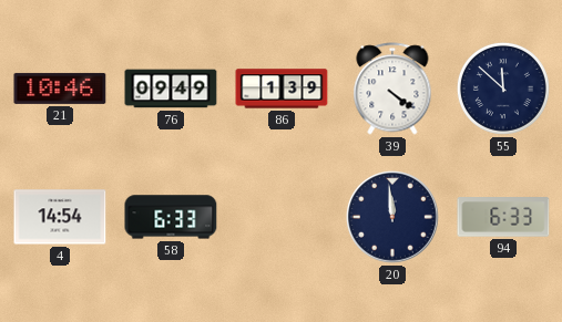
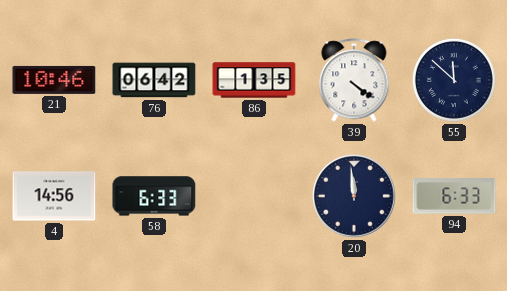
76: 09:49 -> 06:42 (154, 80)
86: 1:39 -> 1:35 (254, 80)
4: 14:54 -> 14:56 (54, 196)
